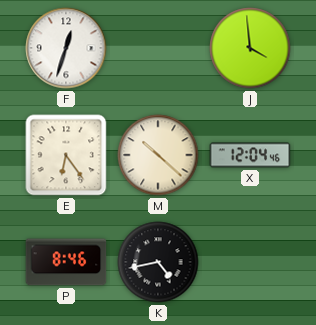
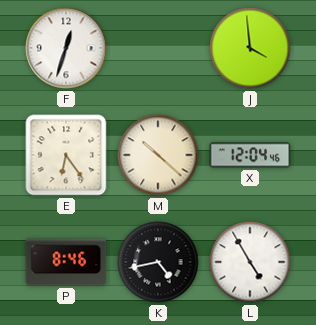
L: none -> 4:55 (250, 262)
